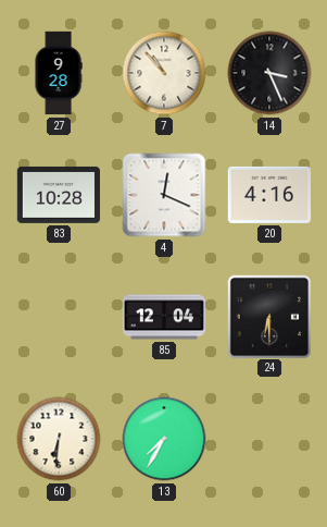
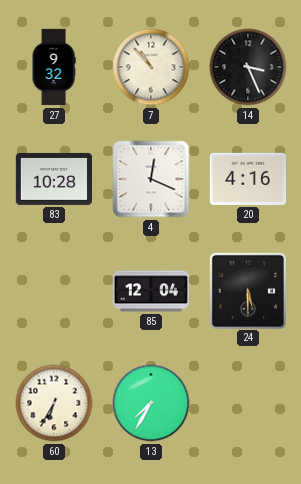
27: 9:28 -> 9:32 (54, 67)
24: 6:30 -> 5:30 (247, 290)
60: 6:31 -> 6:35 (54, 403)
